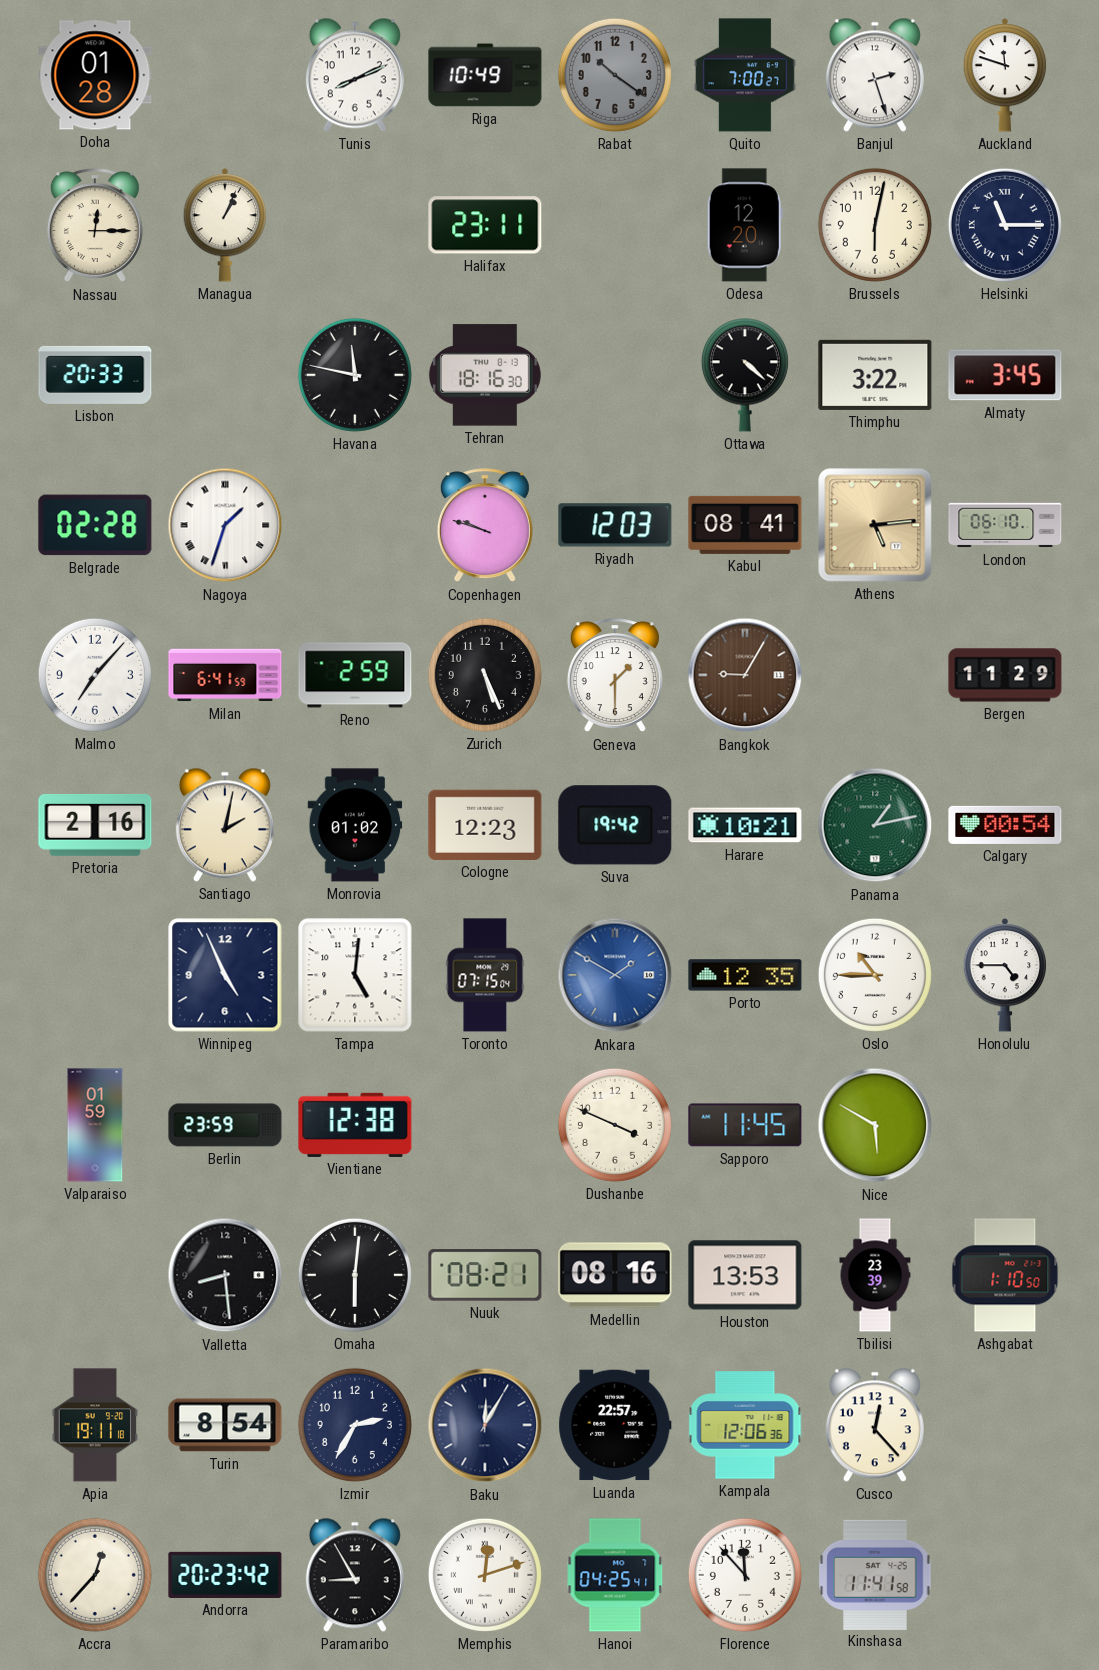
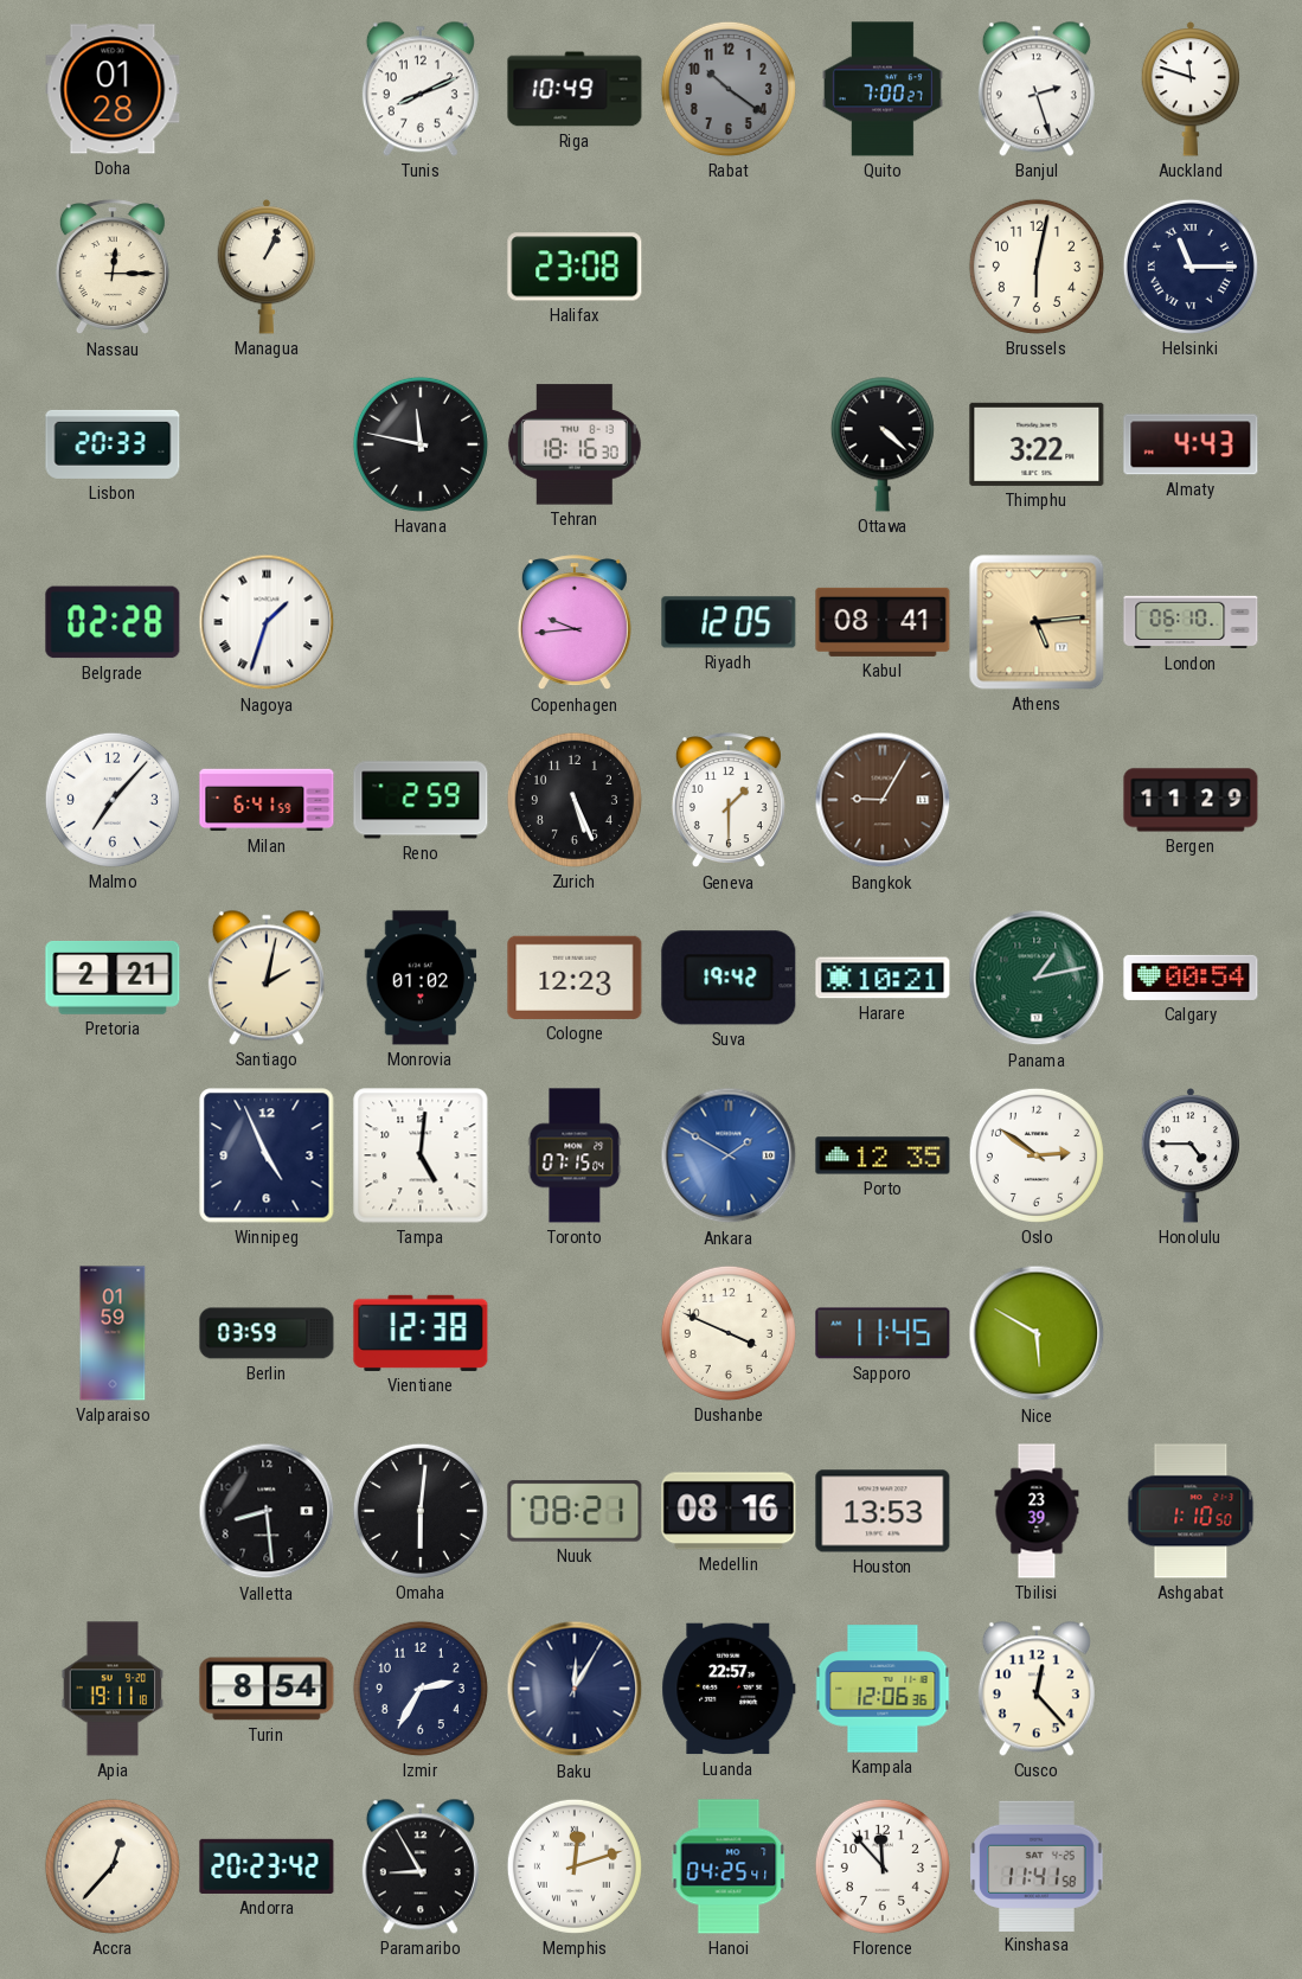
Halifax: 23:11 -> 23:08 (575, 267)
Odesa: 12:20 -> none (745, 225)
Almaty: 3:45 -> 4:43 (1191, 444)
Copenhagen: 9:48 -> 9:44 (575, 623)
Riyadh: 12:03 -> 12:05 (729, 622)
Pretoria: 2:16 -> 2:21 (113, 978)
Oslo: 10:45 -> 2:51 (1037, 1155)
Berlin: 23:59 -> 03:59 (267, 1333)
